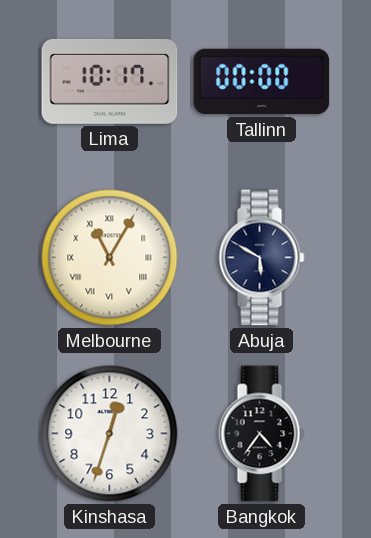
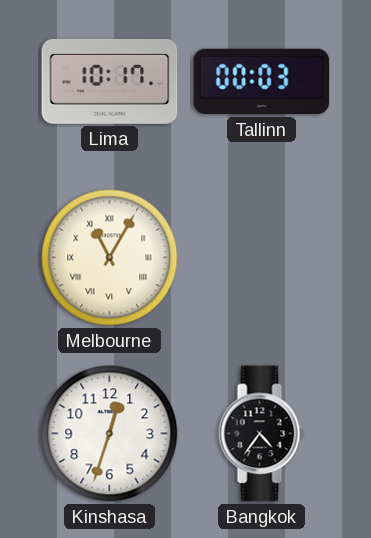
Tallinn: 00:00 -> 00:03 (262, 82)
Abuja: 5:50 -> none (262, 258)
